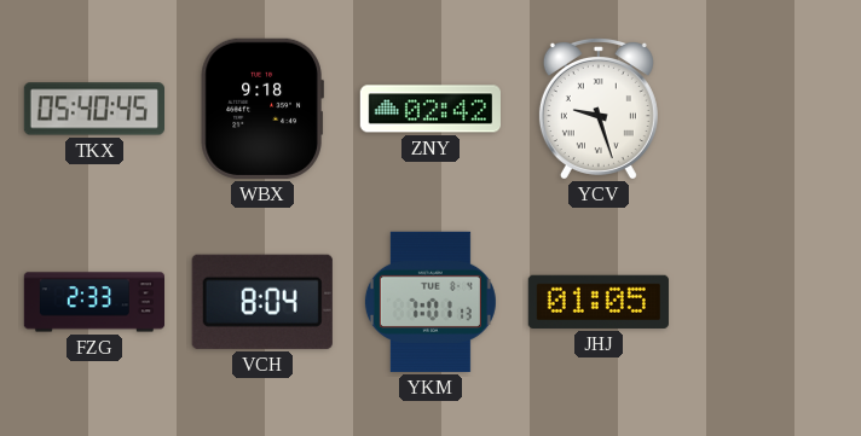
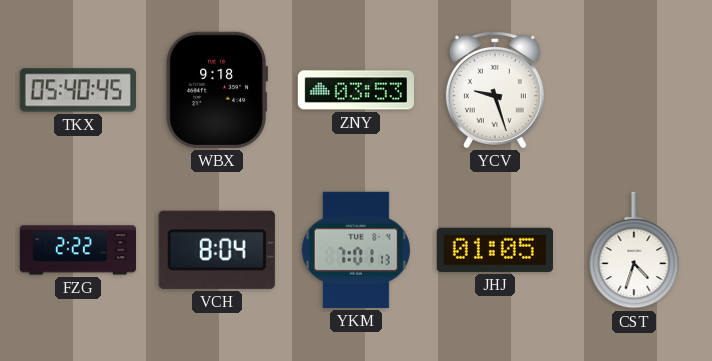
ZNY: 02:42 -> 03:53 (356, 90)
FZG: 2:33 -> 2:22 (77, 250)
CST: none -> 4:33 (634, 250)
